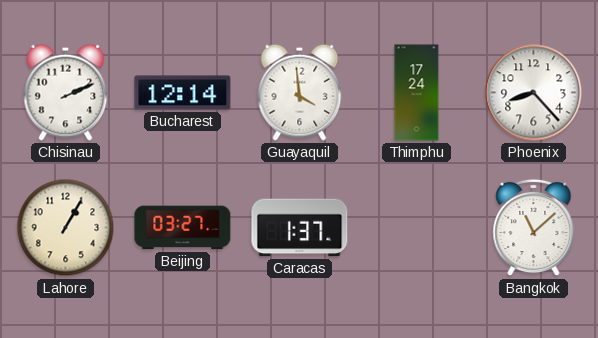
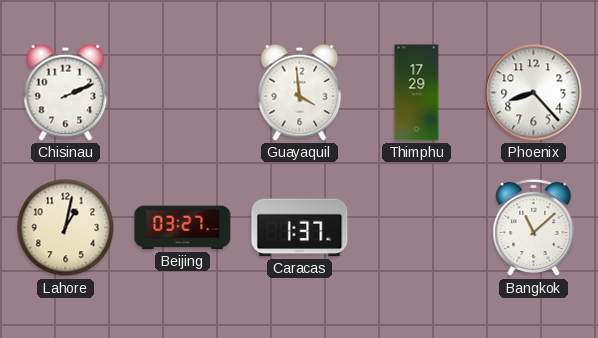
Bucharest: 12:14 -> none (183, 93)
Thimphu: 17:24 -> 17:29 (417, 93)
Lahore: 1:05 -> 1:02 (66, 228)
